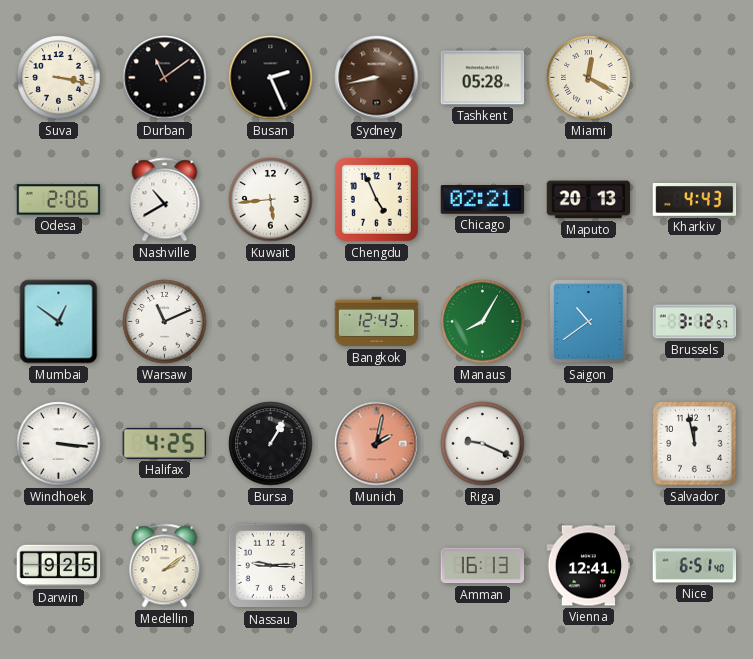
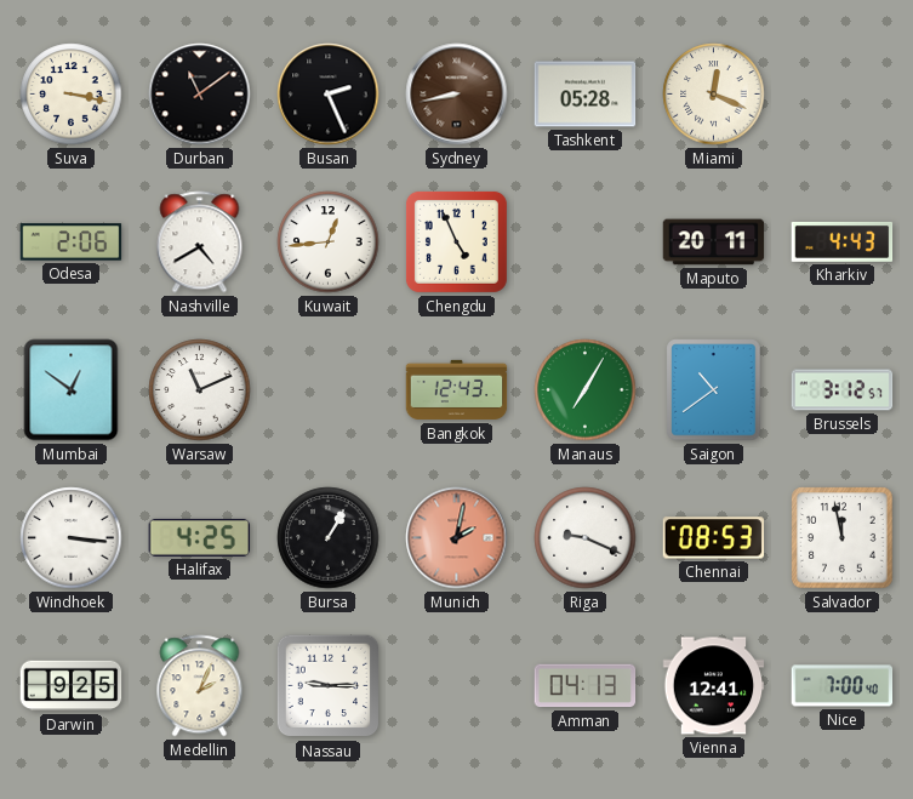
Miami: 12:20 -> 12:19 (714, 95)
Nashville: 10:40 -> 4:40 (200, 242)
Kuwait: 5:44 -> 12:44 (329, 242)
Chicago: 02:21 -> none (483, 200)
Maputo: 20:13 -> 20:11 (714, 242)
Manaus: 8:05 -> 7:05 (586, 390)
Chennai: none -> 08:53 (714, 538)
Medellin: 2:09 -> 2:04 (200, 686)
Amman: 16:13 -> 04:13 (586, 686)
Nice: 6:51 -> 7:00 (843, 686)
